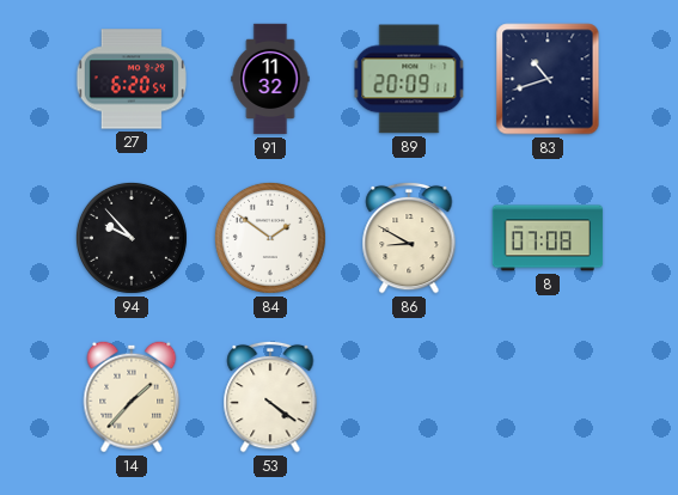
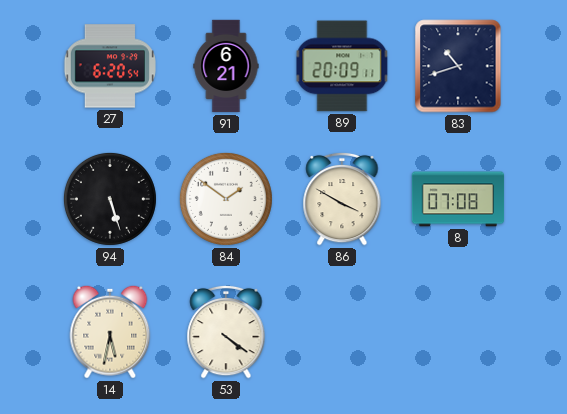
91: 11:32 -> 6:21 (226, 66)
94: 9:53 -> 5:27 (110, 199)
86: 8:50 -> 3:50 (342, 199)
14: 1:37 -> 5:32 (110, 332)
